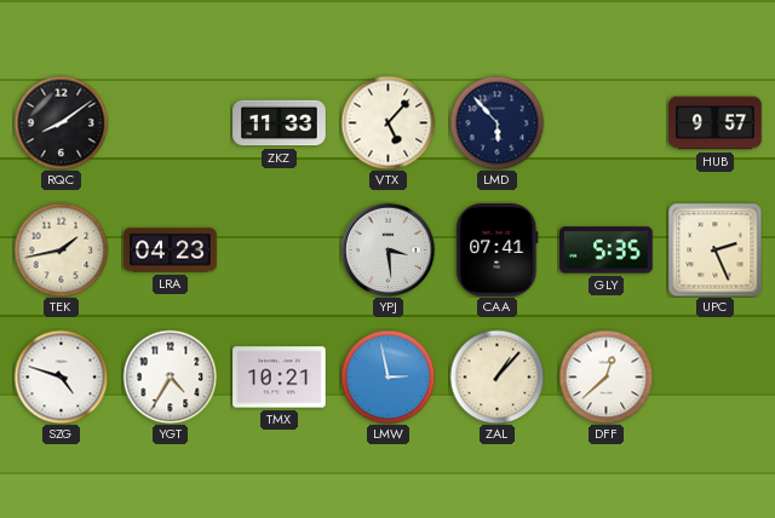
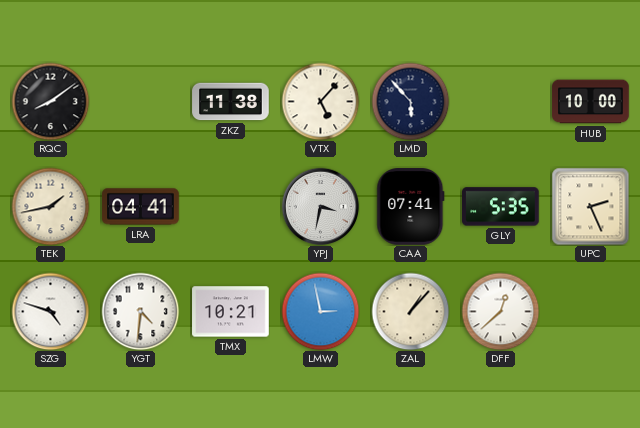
ZKZ: 11:33 -> 11:38 (231, 102)
HUB: 9:57 -> 10:00 (591, 102)
LRA: 04:23 -> 04:41 (141, 207)
YPJ: 3:29 -> 3:32 (320, 206)
YGT: 4:35 -> 4:31 (140, 311)
